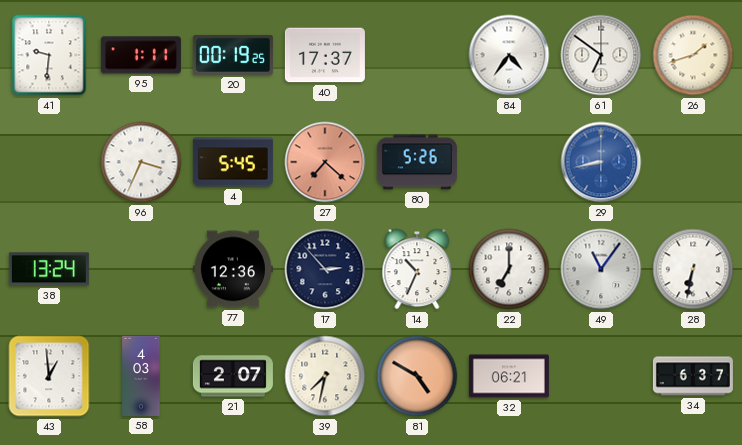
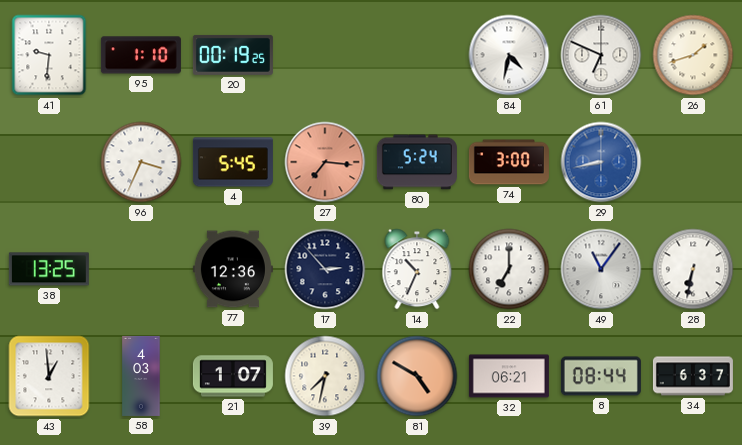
95: 1:11 -> 1:10 (141, 55)
40: 17:37 -> none (325, 55)
84: 4:36 -> 4:32 (509, 55)
61: 6:51 -> 6:49 (601, 55)
27: 7:22 -> 7:16 (325, 162)
80: 5:26 -> 5:24 (417, 162)
74: none -> 3:00 (509, 162)
38: 13:24 -> 13:25 (49, 269)
21: 2:07 -> 1:07 (233, 376)
8: none -> 08:44 (601, 376)
